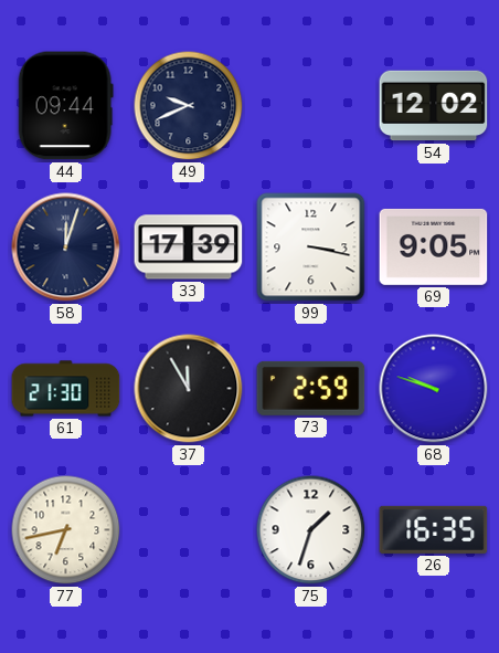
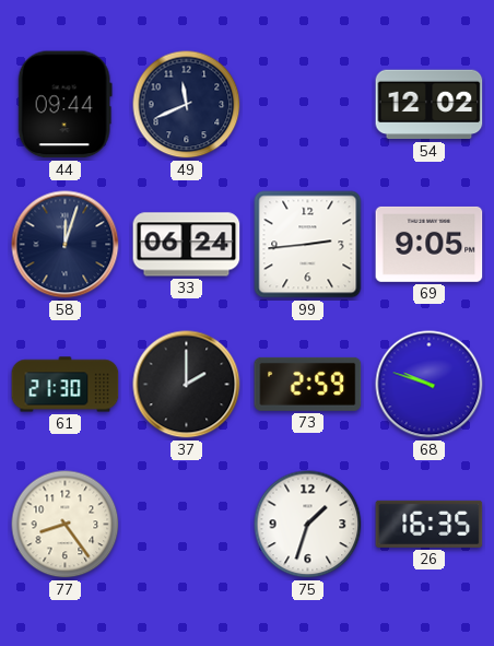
49: 9:41 -> 11:41 (187, 105)
33: 17:39 -> 06:24 (187, 245)
99: 3:17 -> 2:44 (308, 245)
37: 11:55 -> 2:00 (187, 385)
77: 6:43 -> 8:24 (66, 525)
